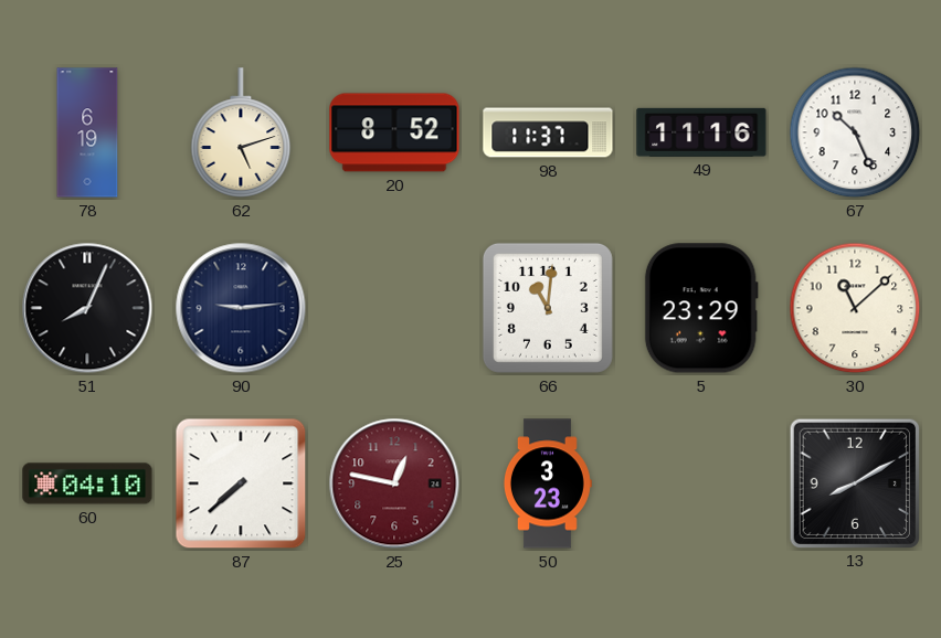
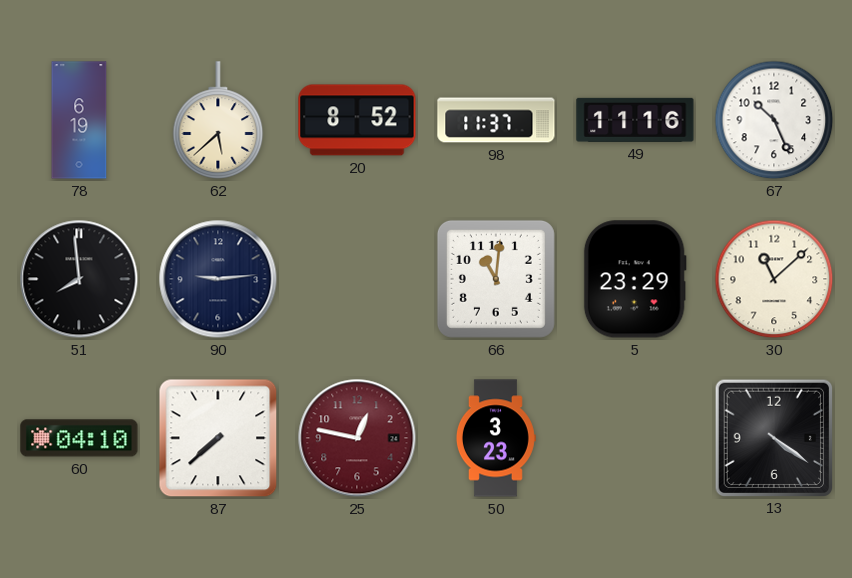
62: 5:12 -> 5:38 (218, 120)
51: 8:04 -> 7:59 (79, 279)
13: 8:10 -> 4:21 (773, 437)
